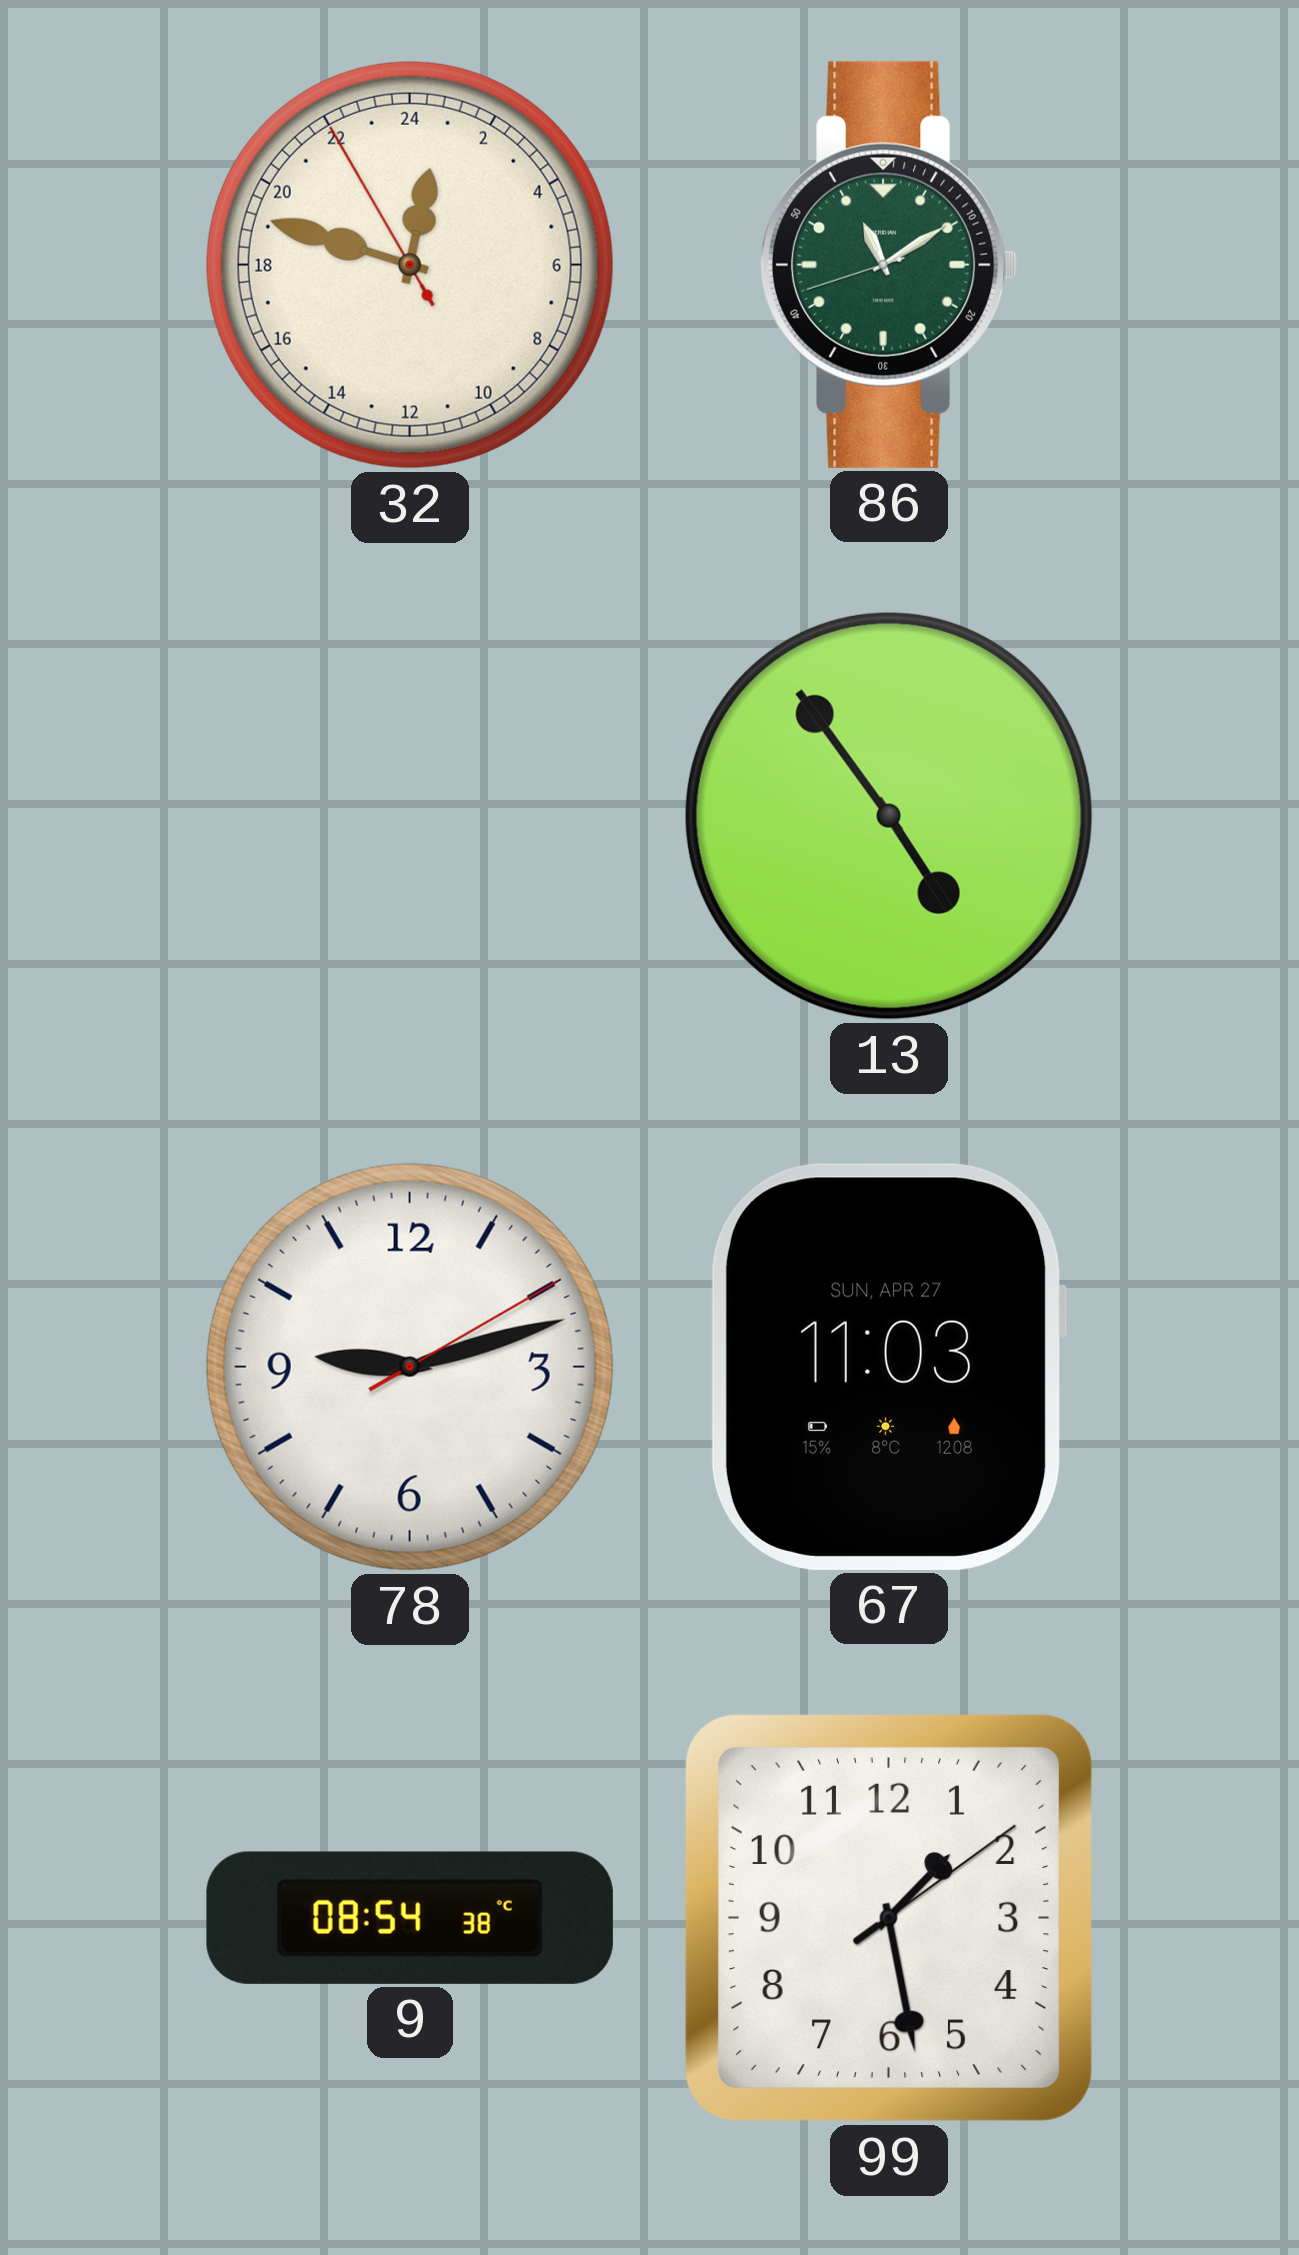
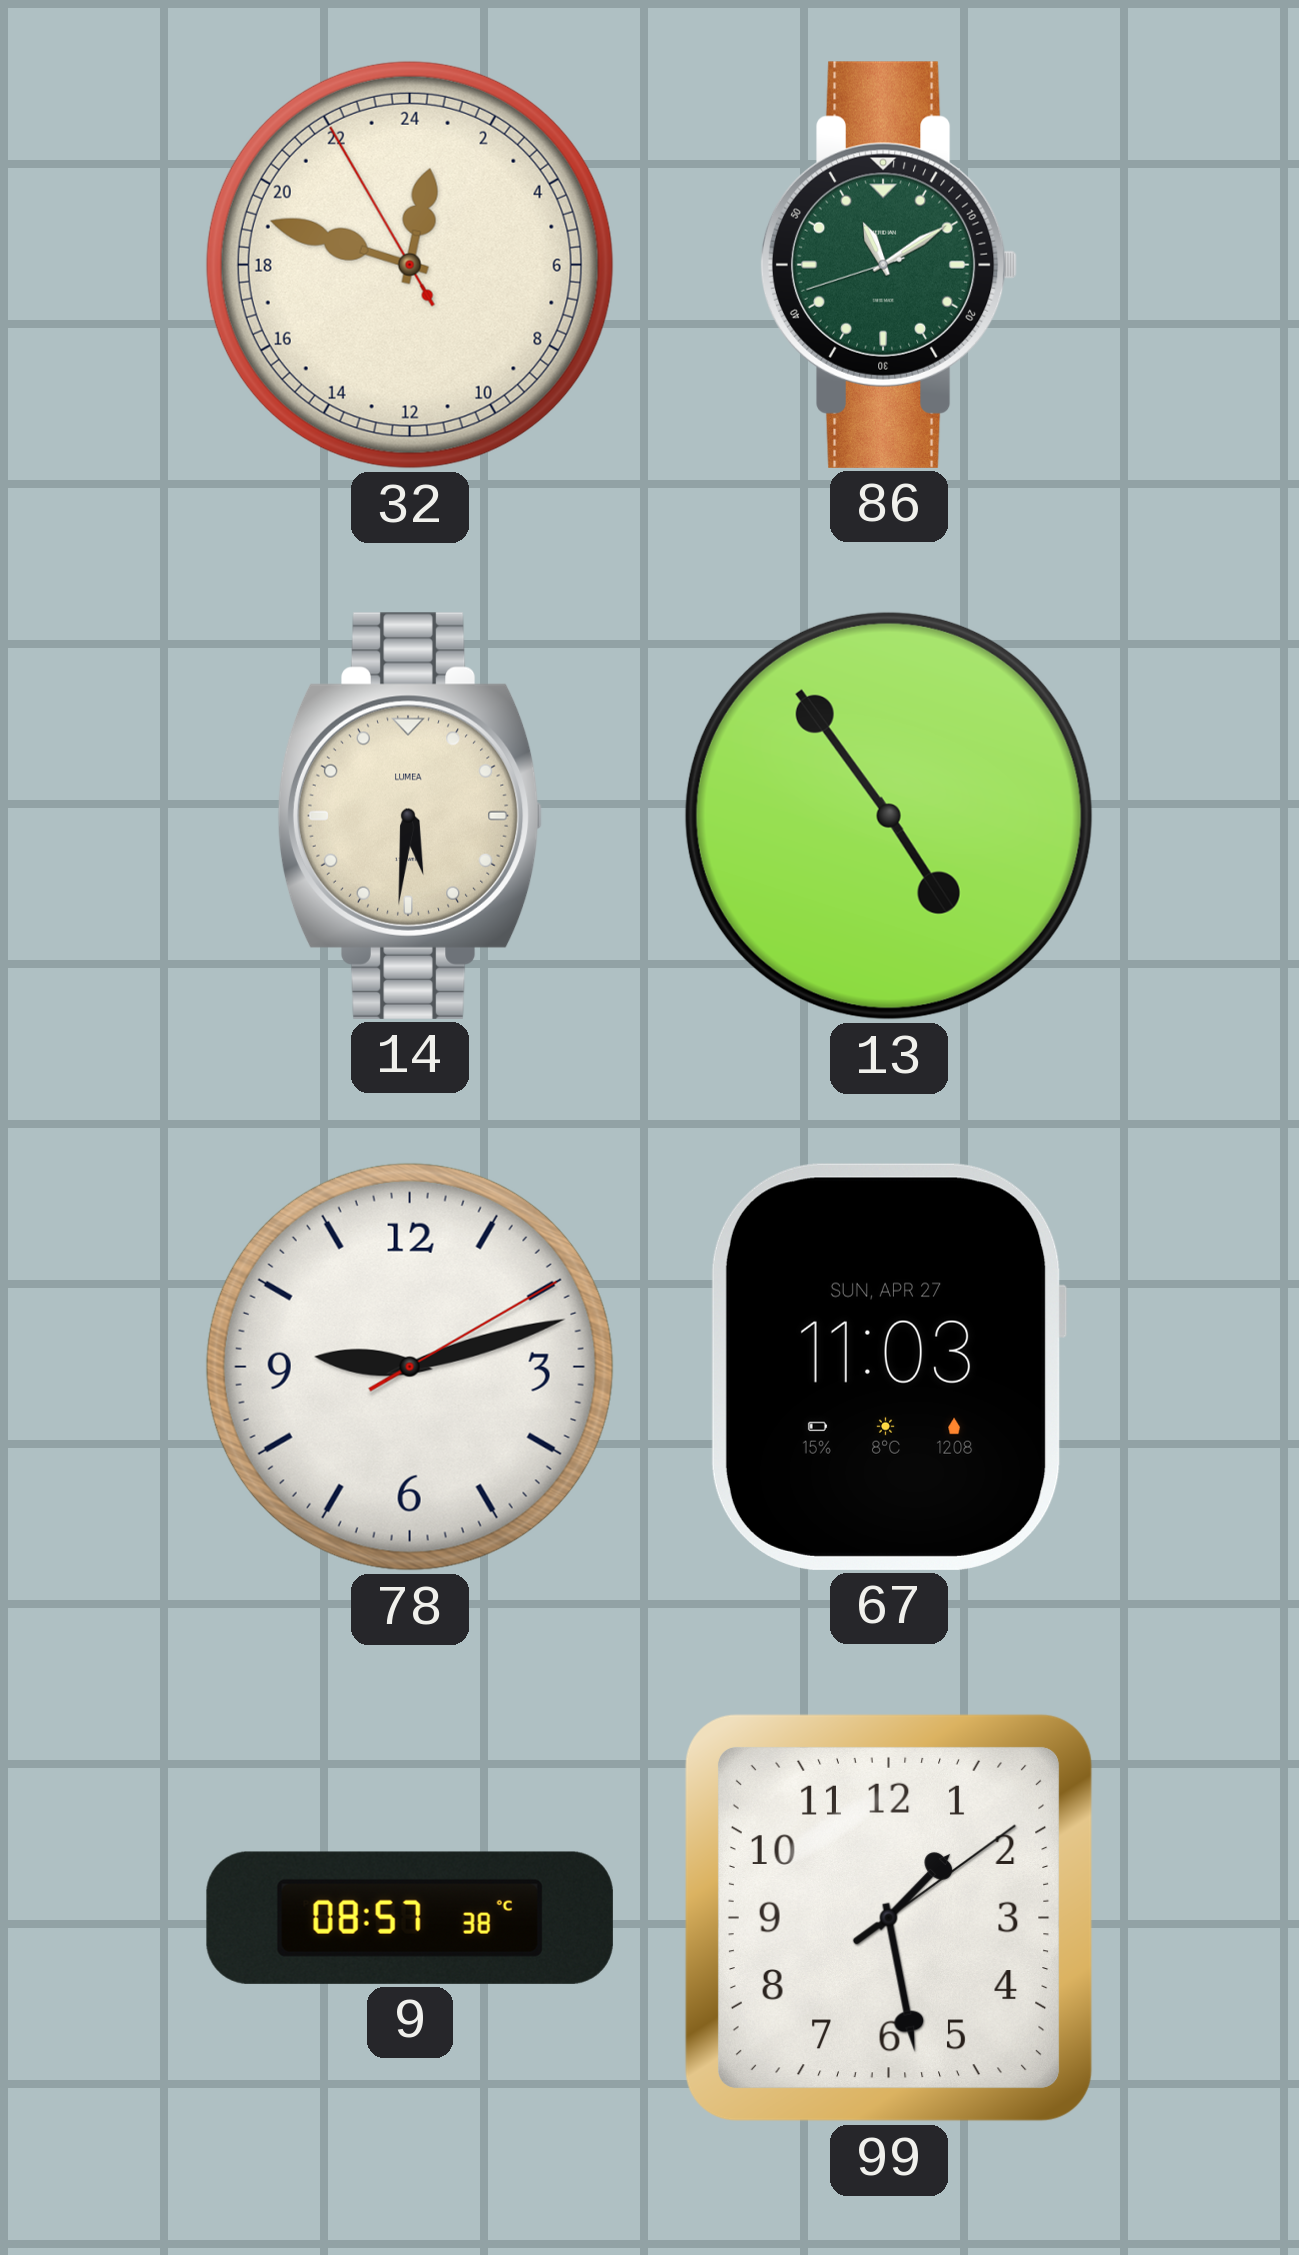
14: none -> 5:31 (410, 816)
9: 08:54 -> 08:57 (410, 1918)
